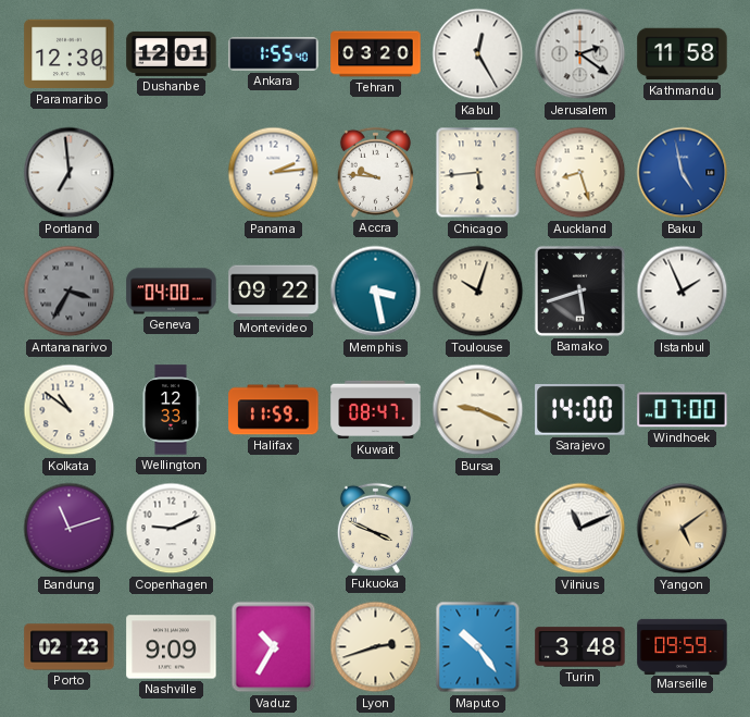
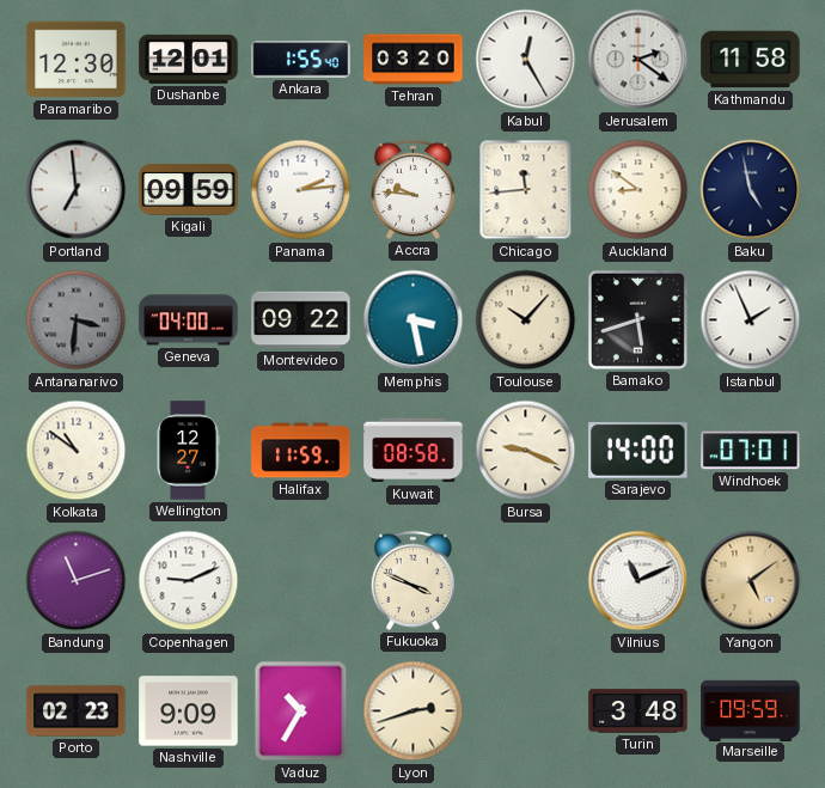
Kigali: none -> 09:59 (189, 190)
Chicago: 5:44 -> 11:44 (526, 190)
Auckland: 8:27 -> 8:51 (638, 190)
Baku dial: blue -> navy (751, 190)
Antananarivo: 3:35 -> 3:31 (77, 320)
Toulouse: 10:03 -> 10:07 (526, 320)
Wellington: 12:33 -> 12:27 (188, 451)
Kuwait: 08:47 -> 08:58 (414, 451)
Windhoek: 07:00 -> 07:01 (751, 451)
Maputo: 10:24 -> none (478, 647)
